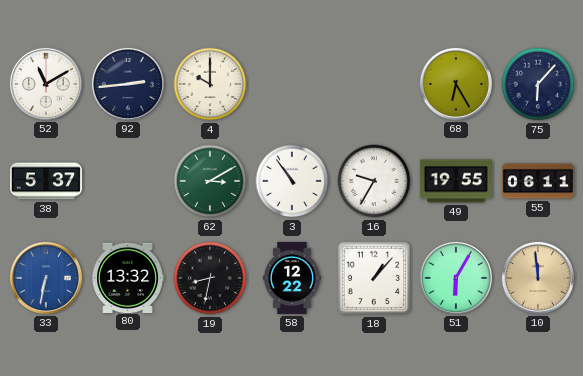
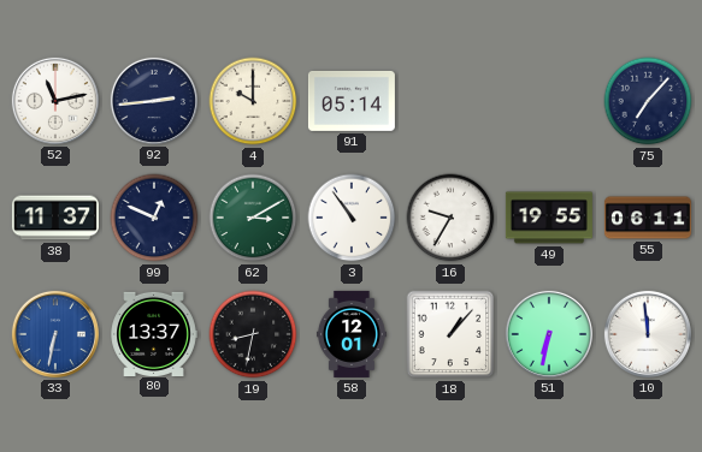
52: 11:10 -> 11:13 (55, 101)
91: none -> 05:14 (352, 101)
68: 6:25 -> none (456, 84)
75: 6:07 -> 7:07 (648, 101)
38: 5:37 -> 11:37 (55, 218)
99: none -> 12:49 (154, 218)
80: 13:32 -> 13:37 (154, 333)
58: 12:22 -> 12:01 (352, 334)
51: 6:05 -> 6:32 (549, 334)
10 dial: champagne -> white (648, 334)
